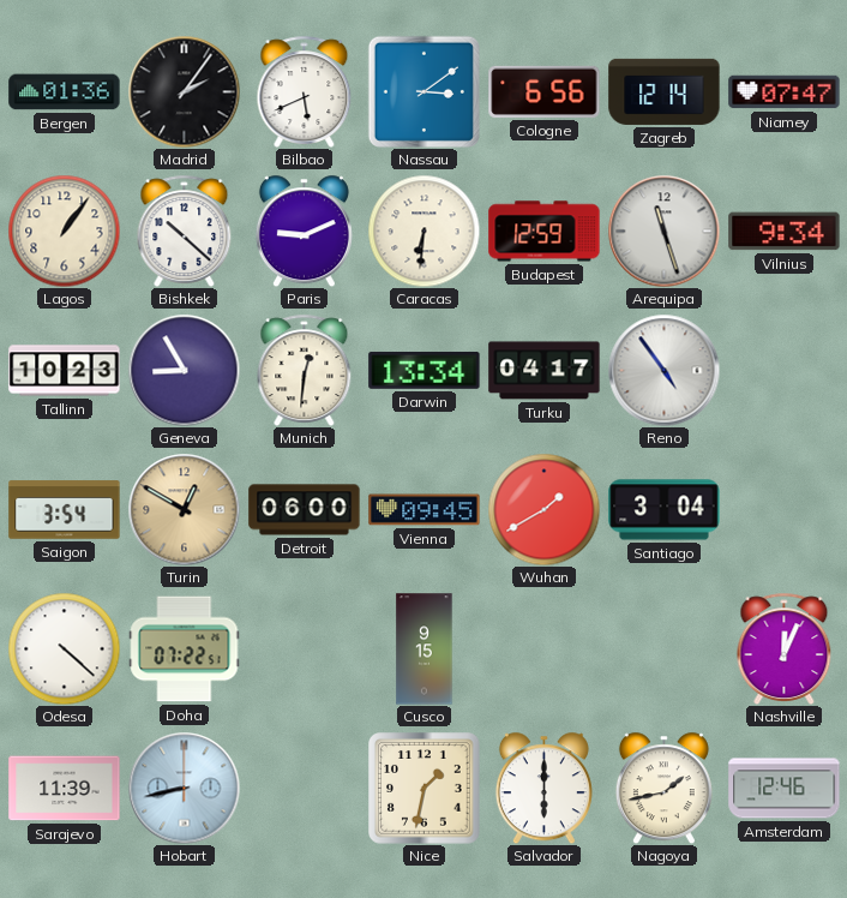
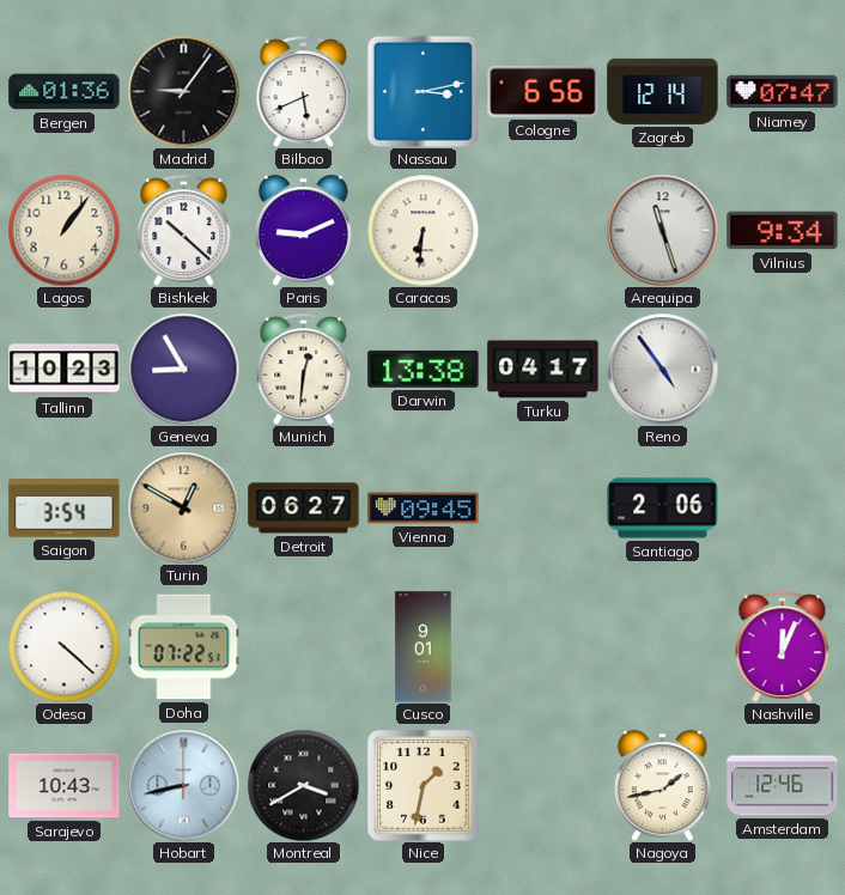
Madrid: 2:06 -> 9:06 (183, 91)
Nassau: 3:09 -> 3:13 (423, 91)
Budapest: 12:59 -> none (545, 232)
Darwin: 13:34 -> 13:38 (424, 370)
Detroit: 06:00 -> 06:27 (304, 509)
Wuhan: 1:40 -> none (543, 509)
Santiago: 3:04 -> 2:06 (663, 509)
Cusco: 9:15 -> 9:01 (424, 647)
Sarajevo: 11:39 -> 10:43 (65, 786)
Montreal: none -> 3:40 (303, 785)
Salvador: 6:00 -> none (543, 788)
